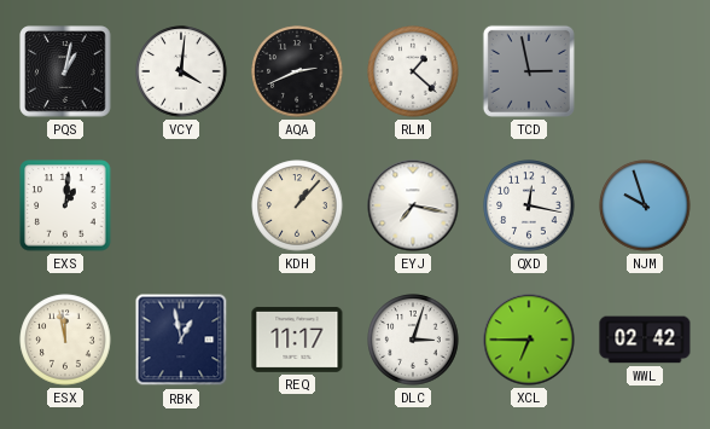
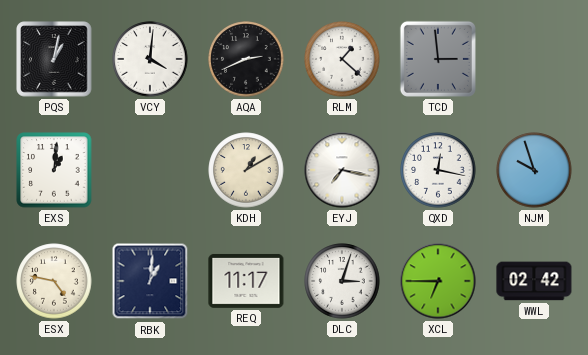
TCD: 2:58 -> 2:59 (438, 59)
KDH: 1:07 -> 1:10 (246, 170)
ESX: 11:58 -> 4:47 (54, 281)
RBK: 12:58 -> 1:01 (150, 281)
